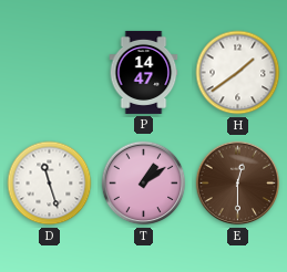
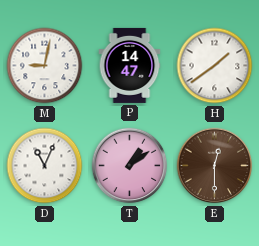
M: none -> 9:02 (45, 66)
D: 11:27 -> 11:04 (45, 166)
